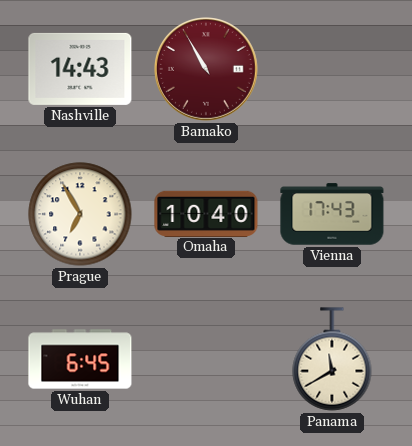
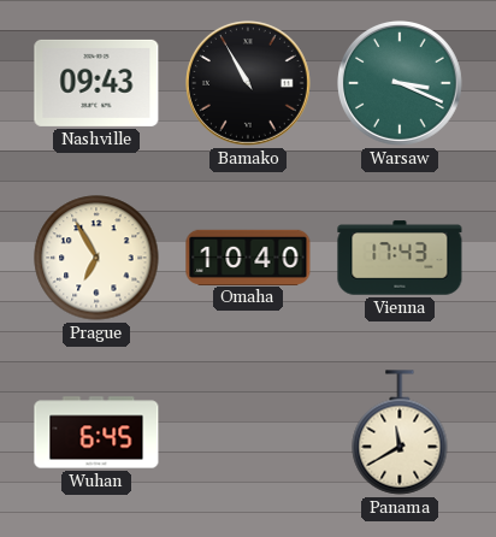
Nashville: 14:43 -> 09:43 (96, 83)
Bamako dial: burgundy -> black (249, 84)
Warsaw: none -> 3:19 (401, 84)
